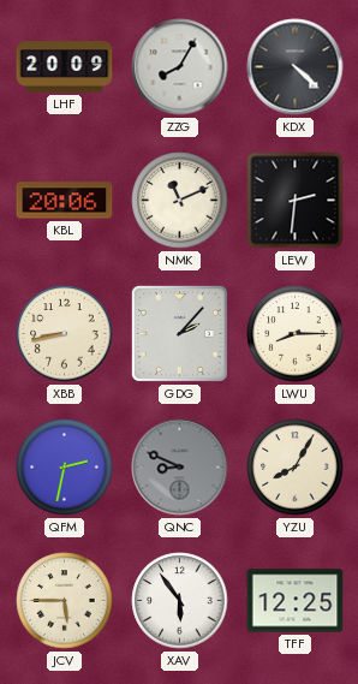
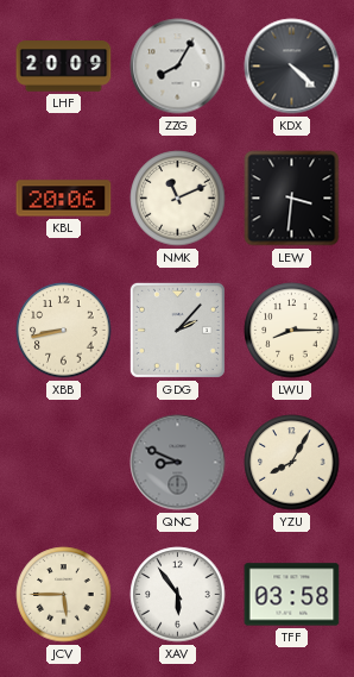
LEW: 2:31 -> 3:31 (292, 199)
QFM: 2:32 -> none (65, 468)
TFF: 12:25 -> 03:58 (292, 595)
